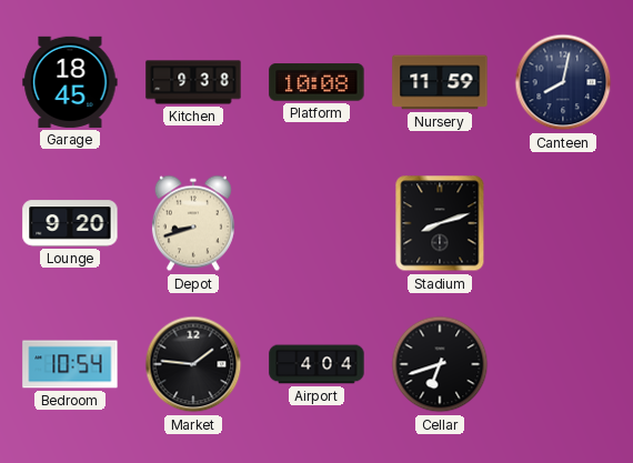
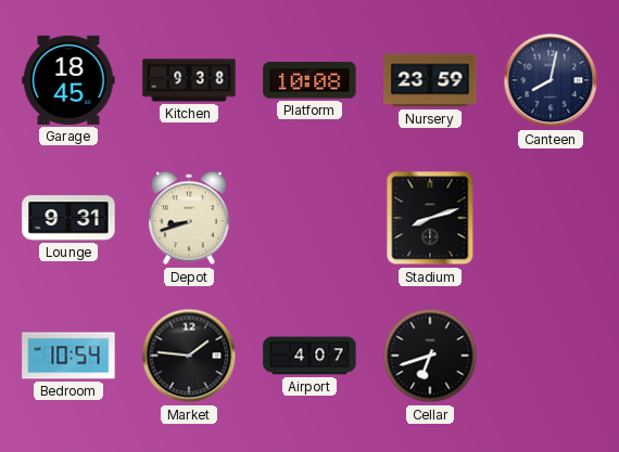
Nursery: 11:59 -> 23:59 (430, 80)
Lounge: 9:20 -> 9:31 (68, 218)
Airport: 4:04 -> 4:07 (309, 356)
